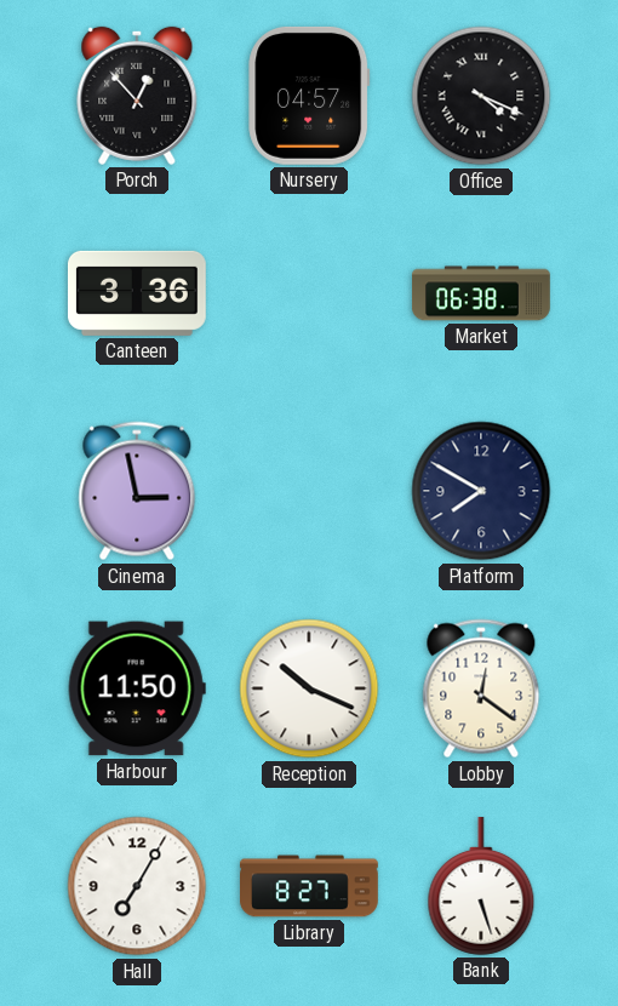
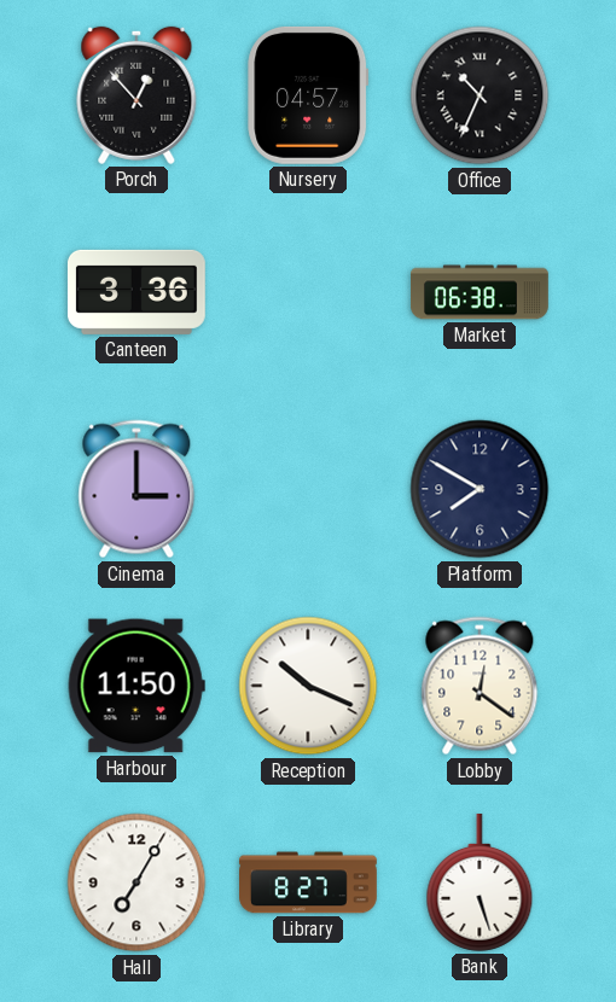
Office: 4:19 -> 10:34 (480, 95)
Cinema: 2:58 -> 3:00 (136, 489)
